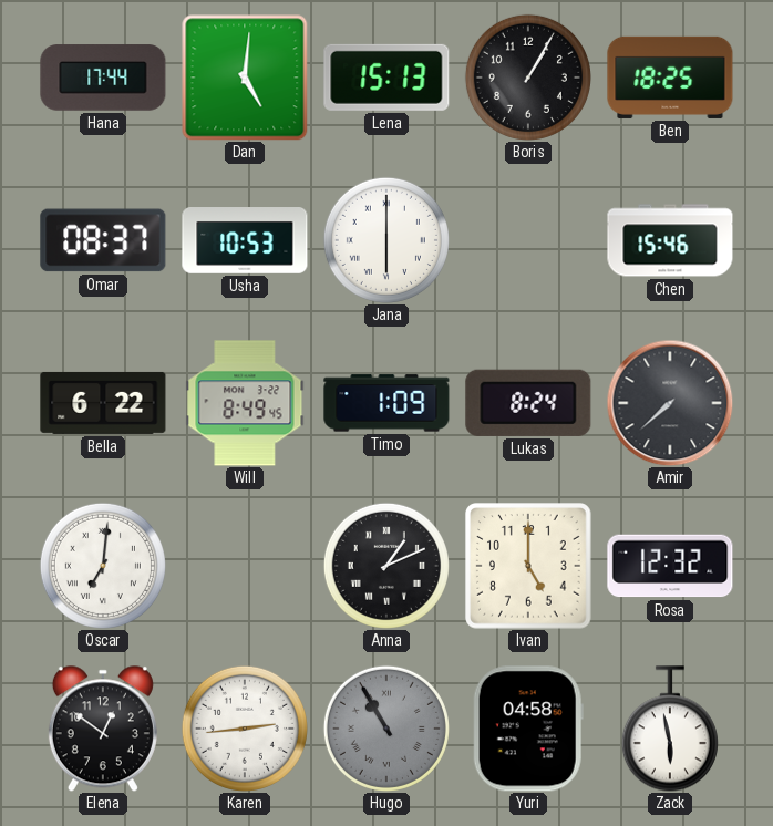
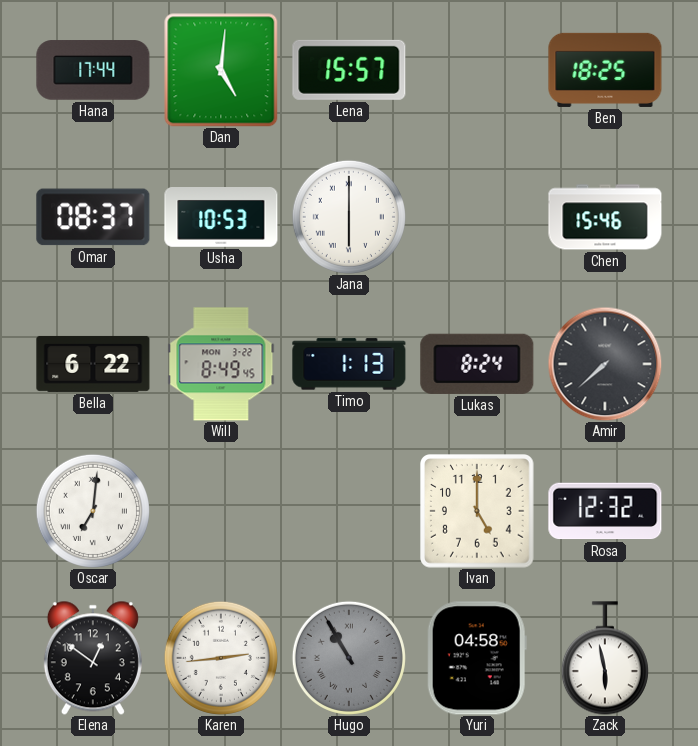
Lena: 15:13 -> 15:57 (349, 70)
Boris: 1:05 -> none (528, 78)
Timo: 1:09 -> 1:13 (349, 364)
Anna: 1:11 -> none (386, 566)
